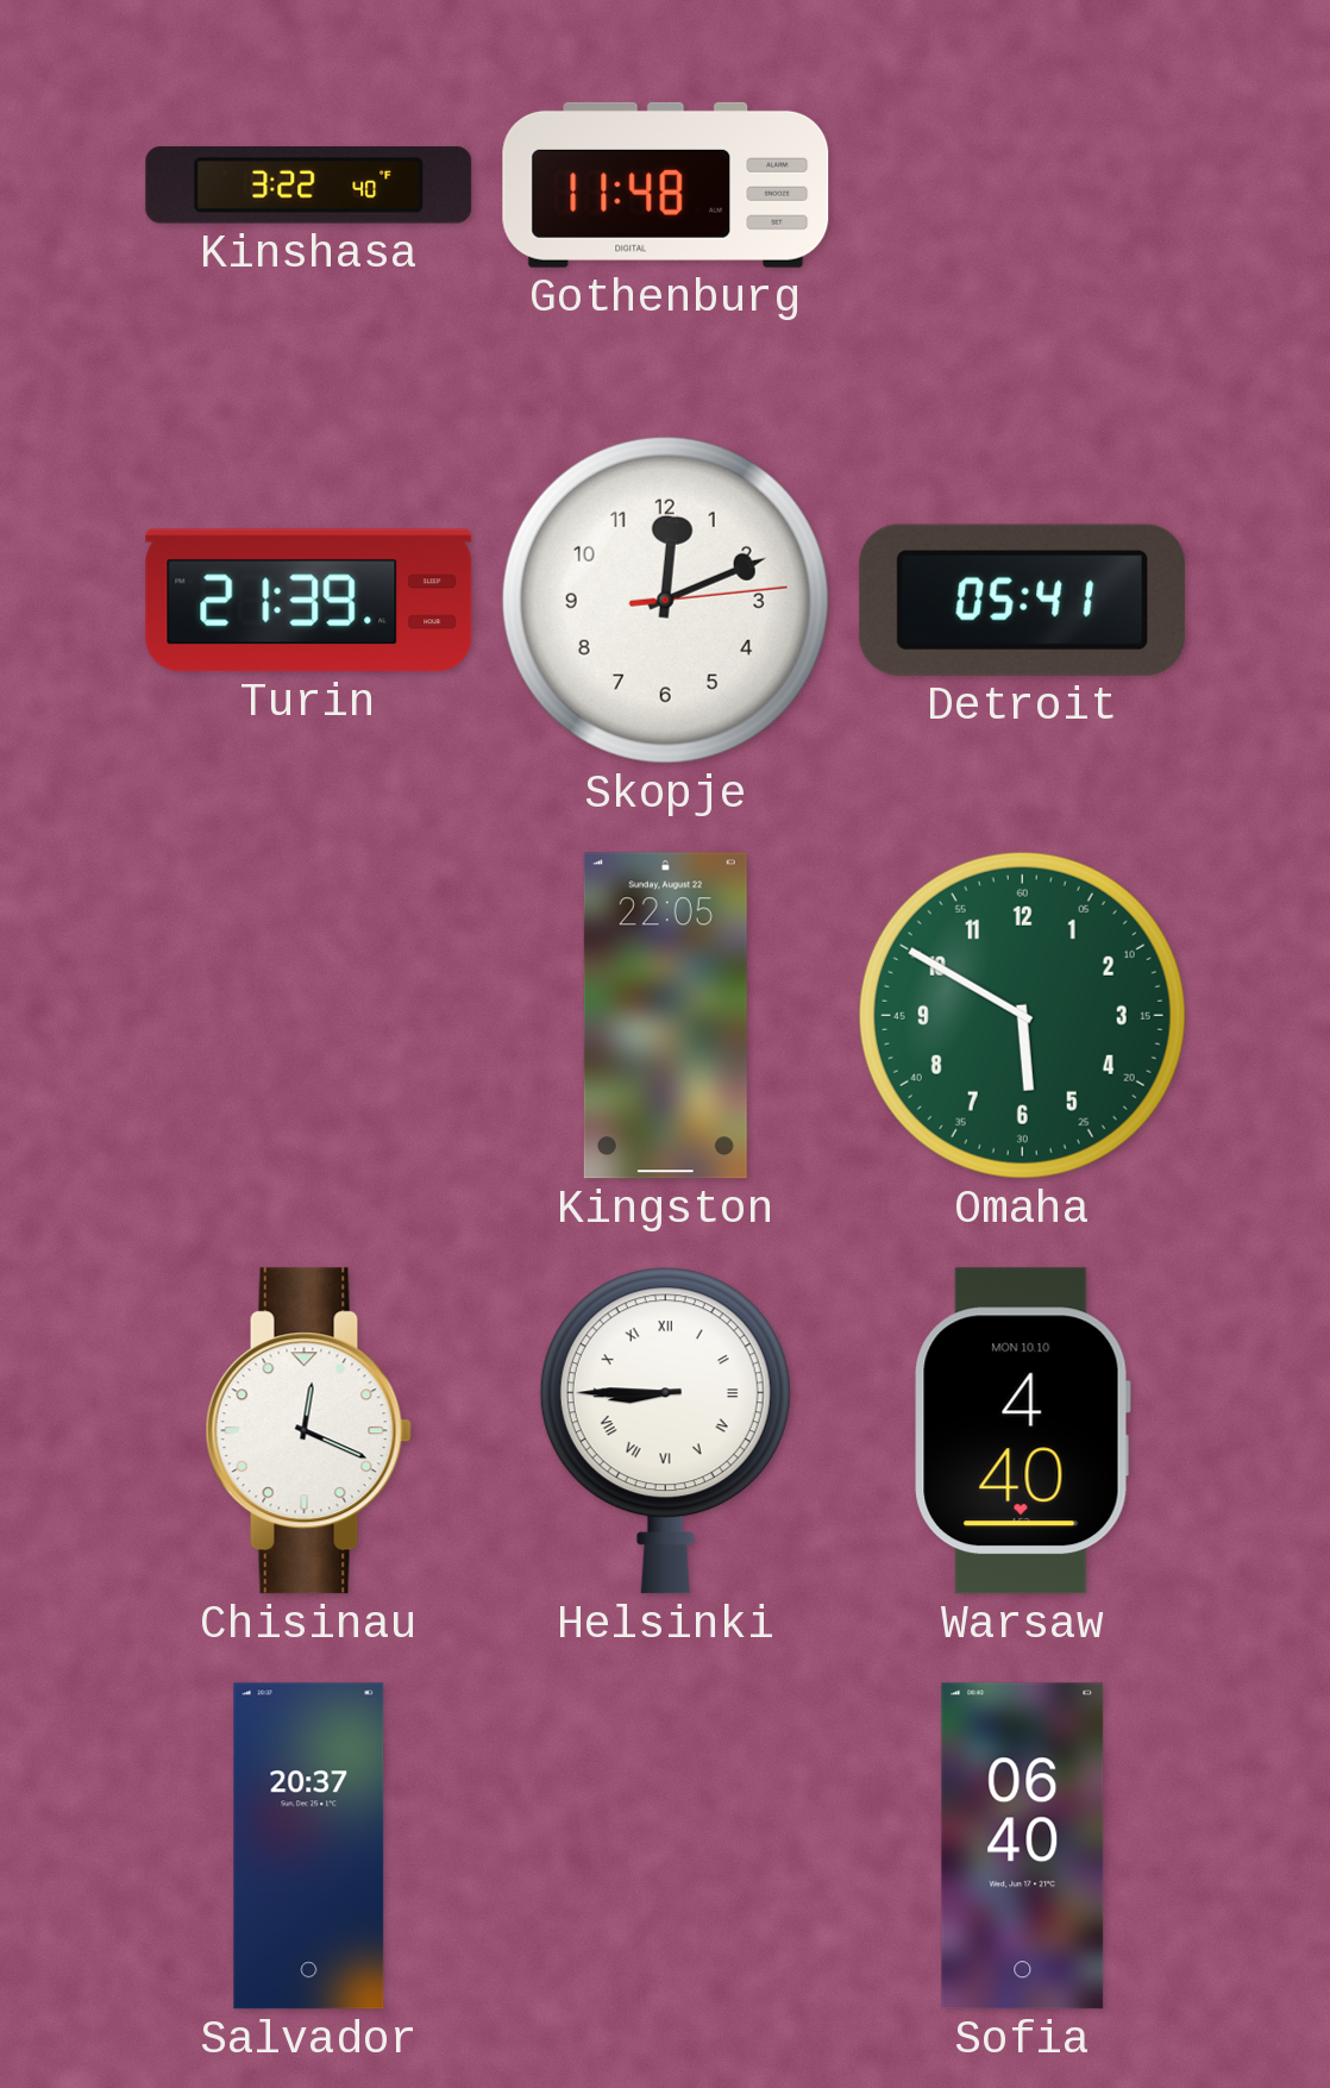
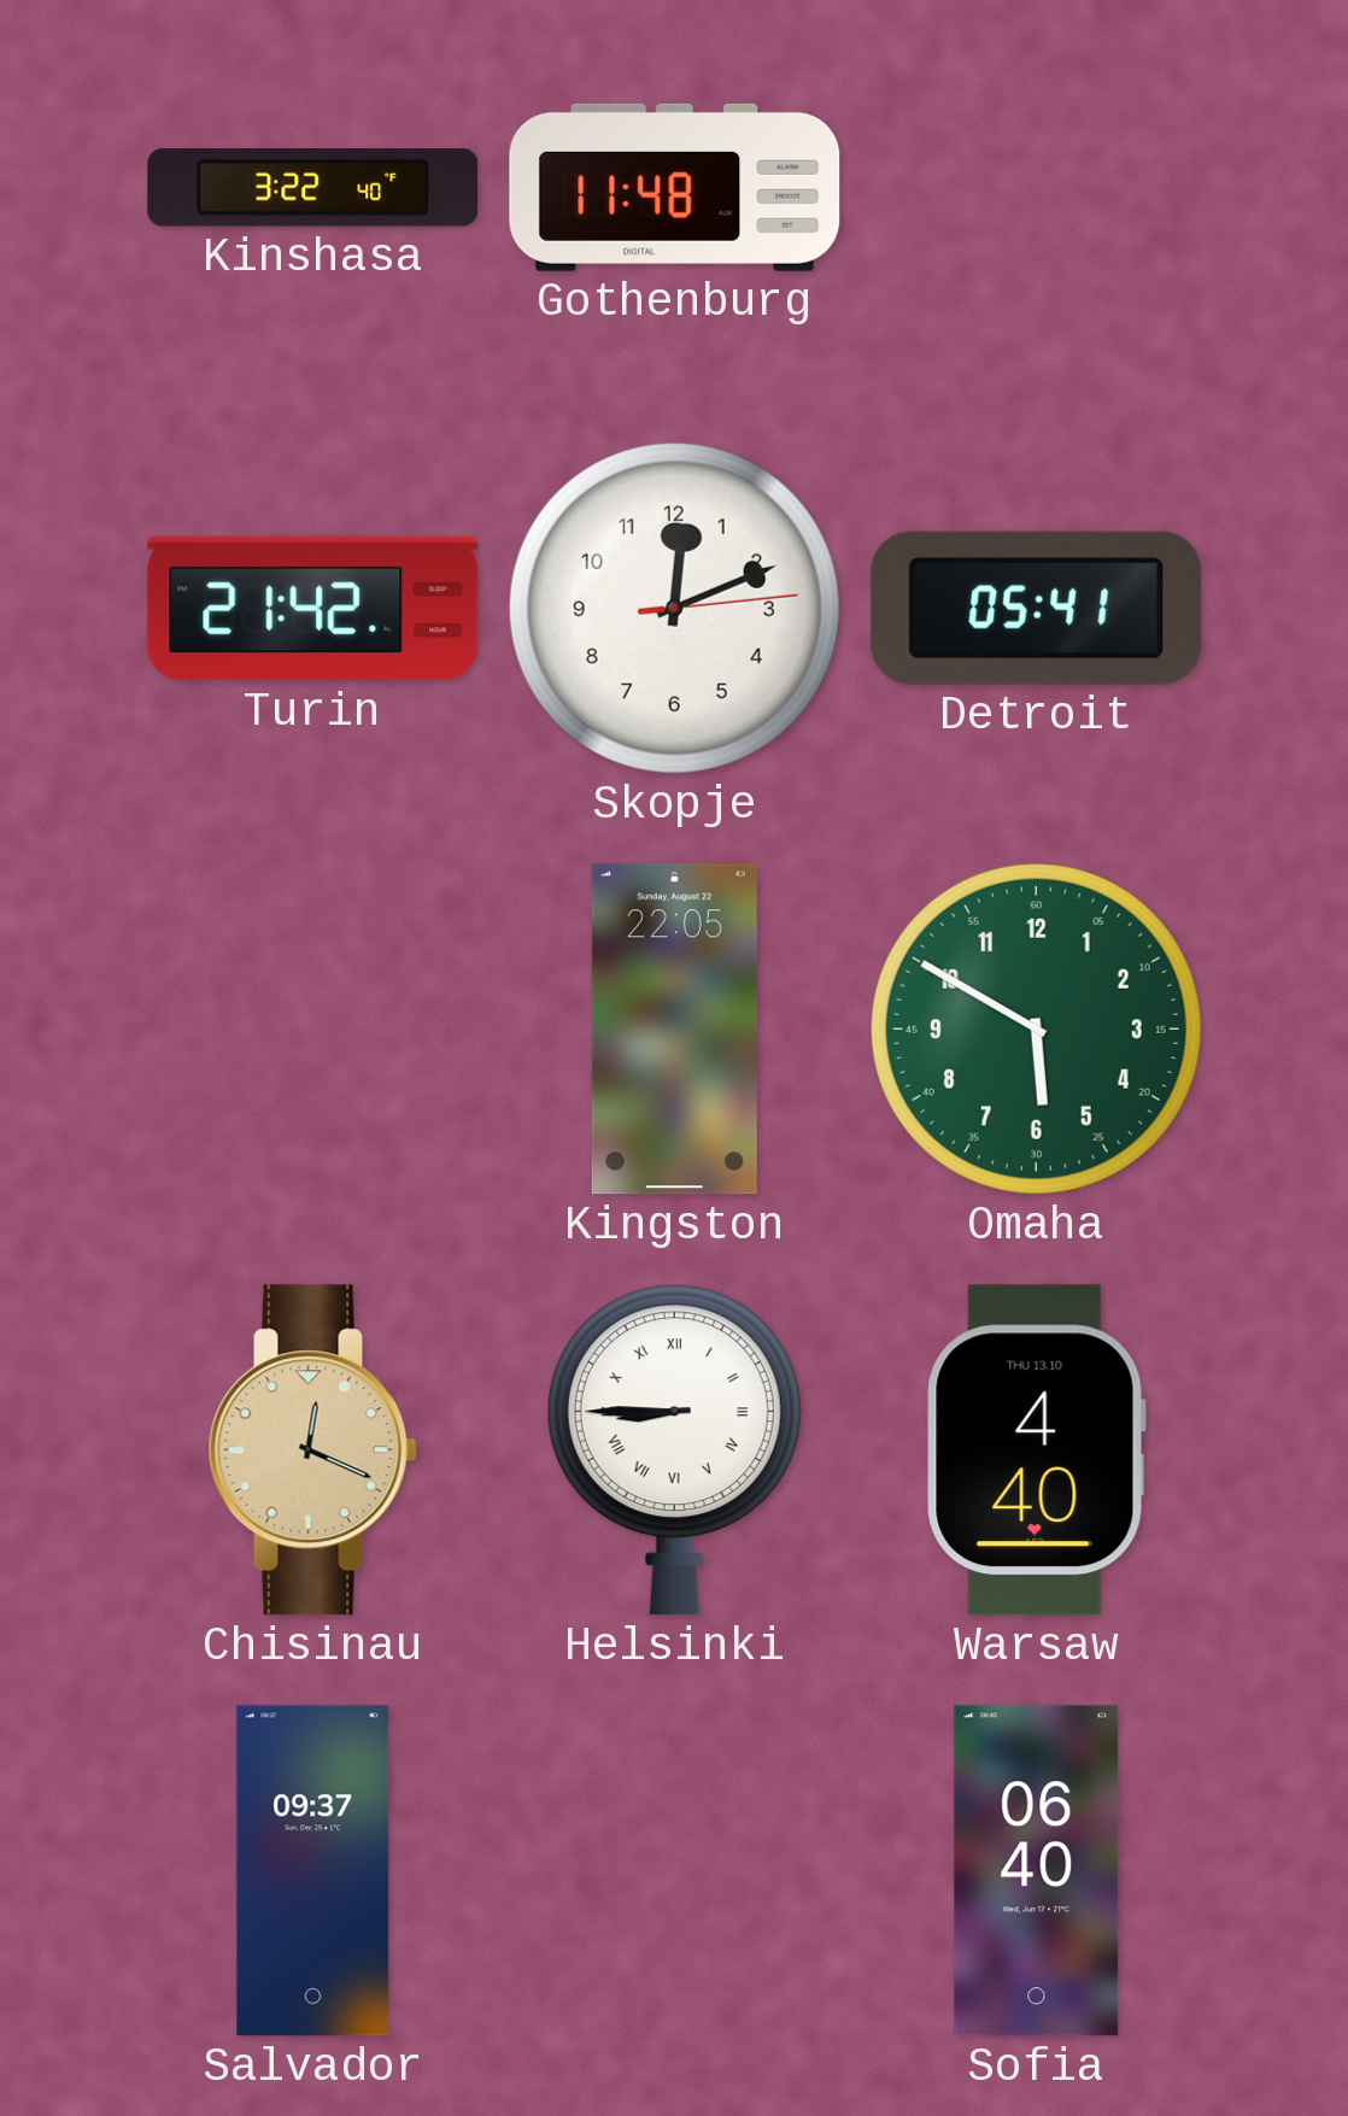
Turin: 21:39 -> 21:42 (313, 609)
Chisinau dial: white -> champagne (312, 1450)
Warsaw date: MON 10.10 -> THU 13.10 (1036, 1450)
Salvador: 20:37 -> 09:37 (313, 1871)
